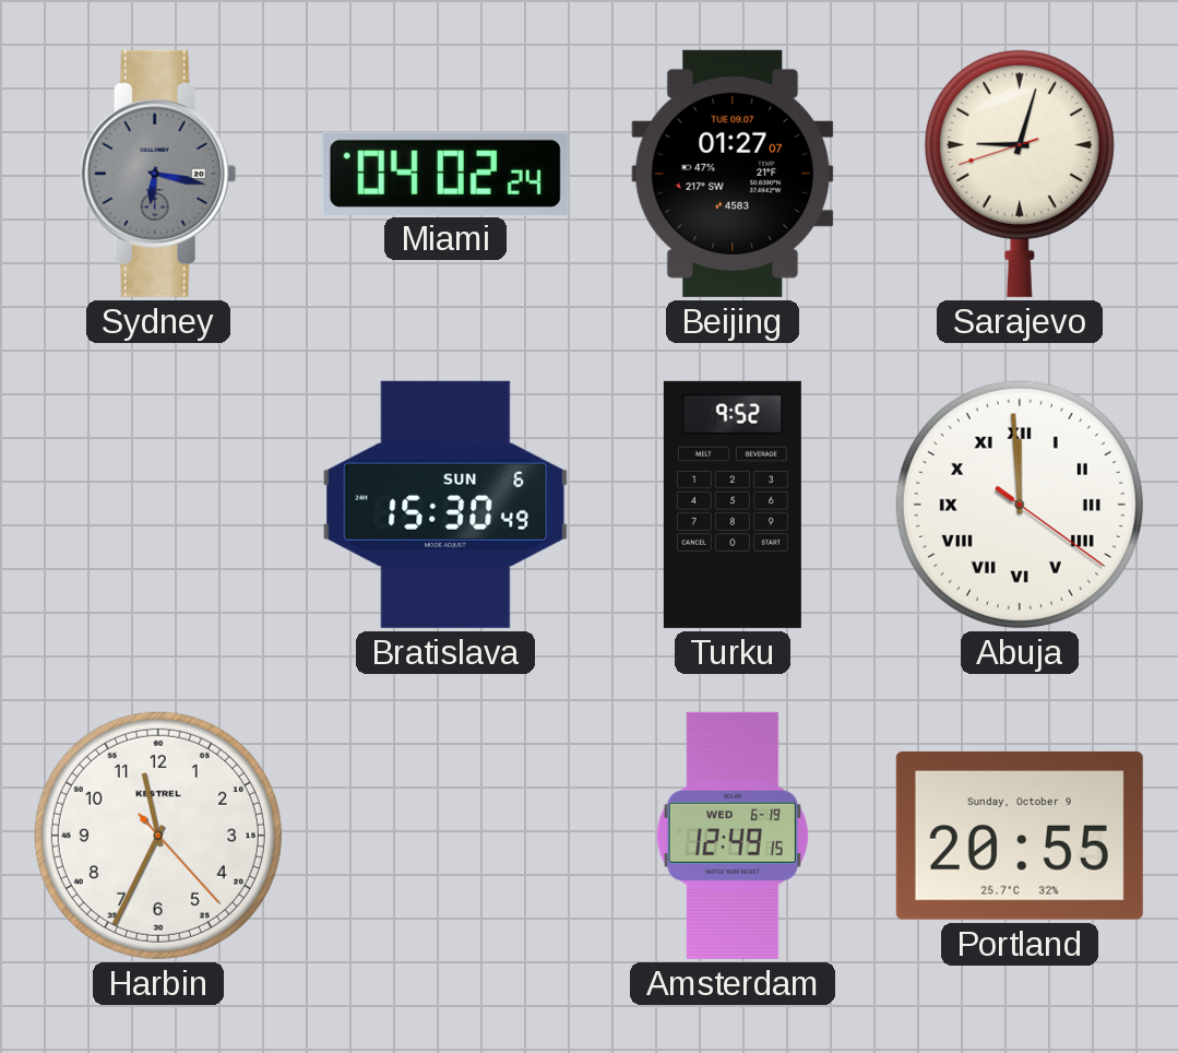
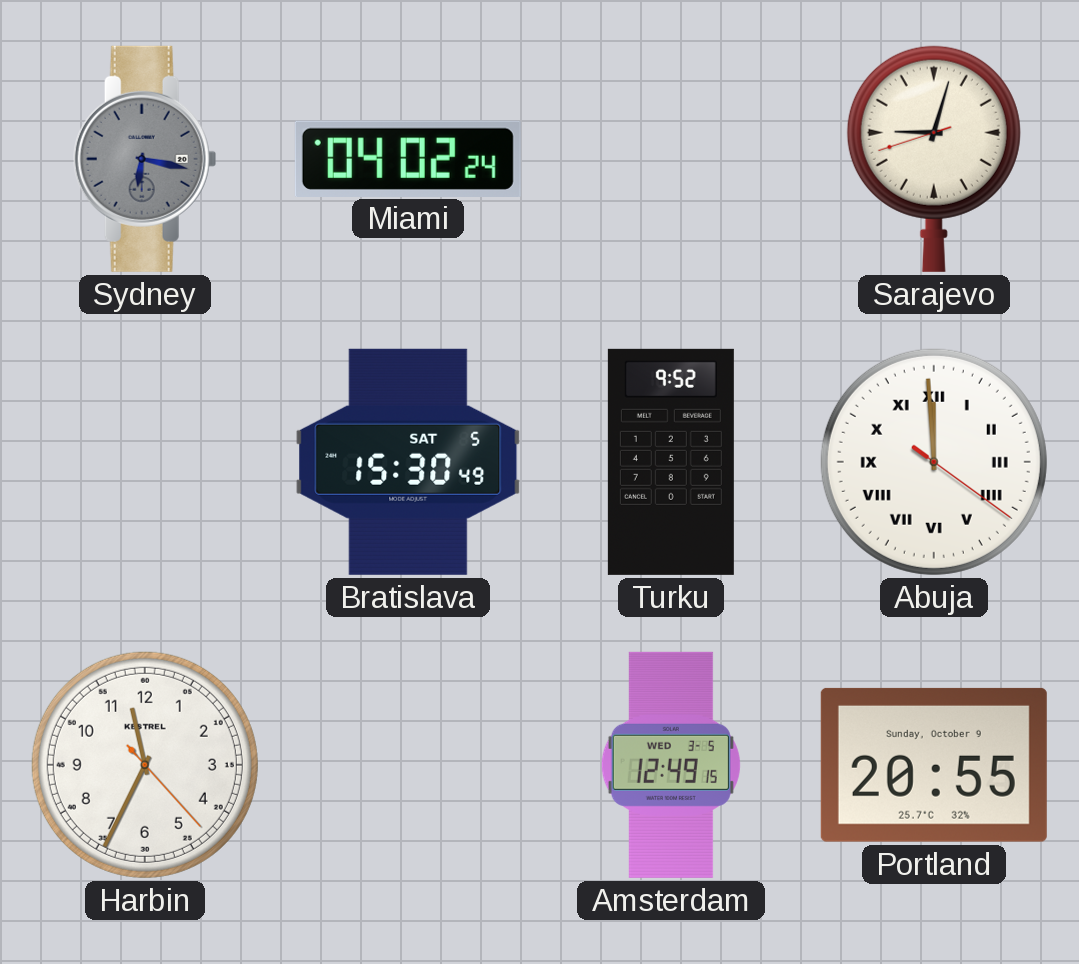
Beijing: 01:27 -> none (733, 174)
Bratislava date: SUN 6 -> SAT 5 (408, 462)
Amsterdam date: WED 6-19 -> WED 3-5 (671, 765)
